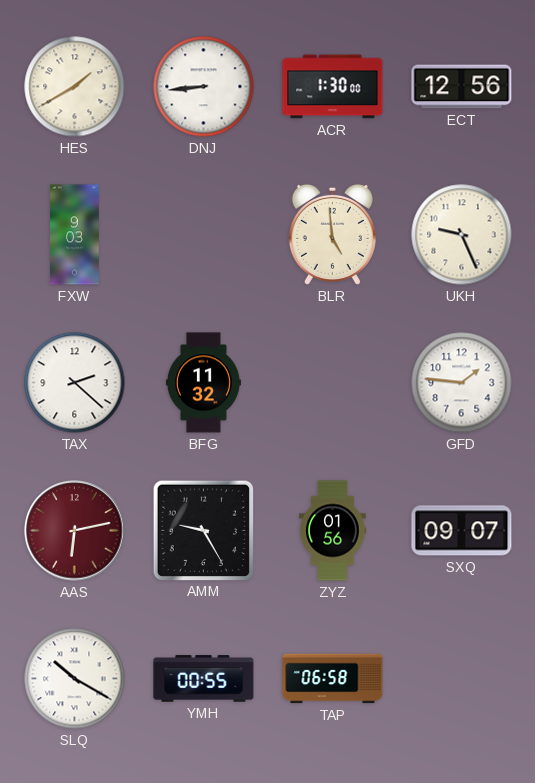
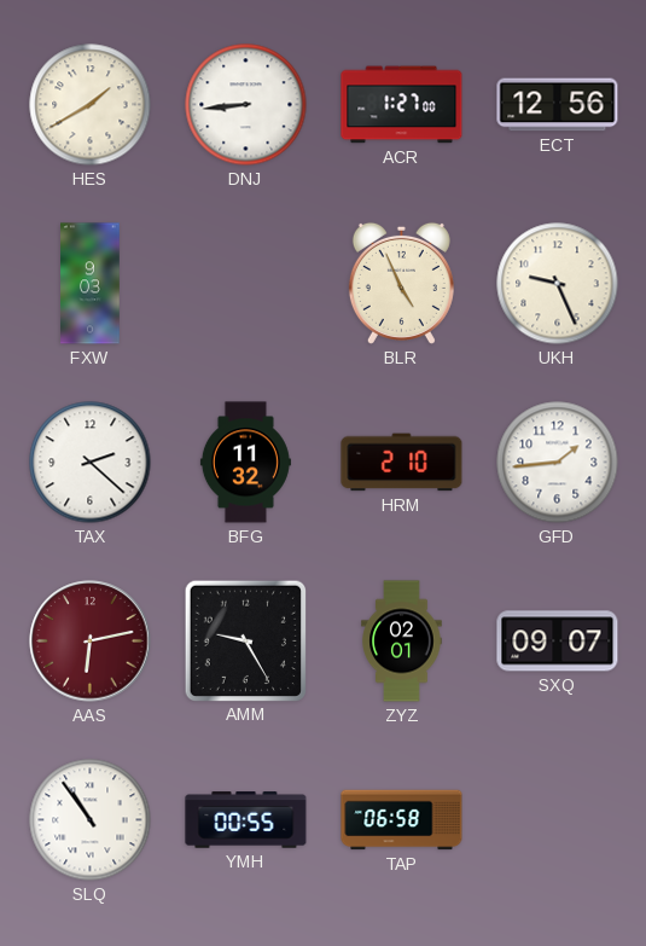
ACR: 1:30 -> 1:27 (402, 105)
BLR: 4:59 -> 4:56 (401, 283)
HRM: none -> 2:10 (402, 463)
GFD: 1:46 -> 1:44 (558, 463)
ZYZ: 01:56 -> 02:01 (402, 642)
SLQ: 10:20 -> 10:54 (91, 820)
